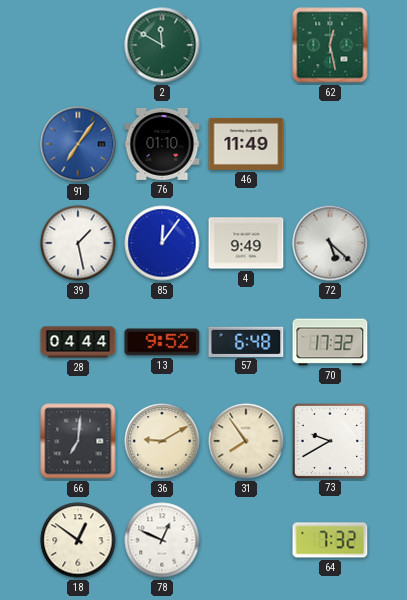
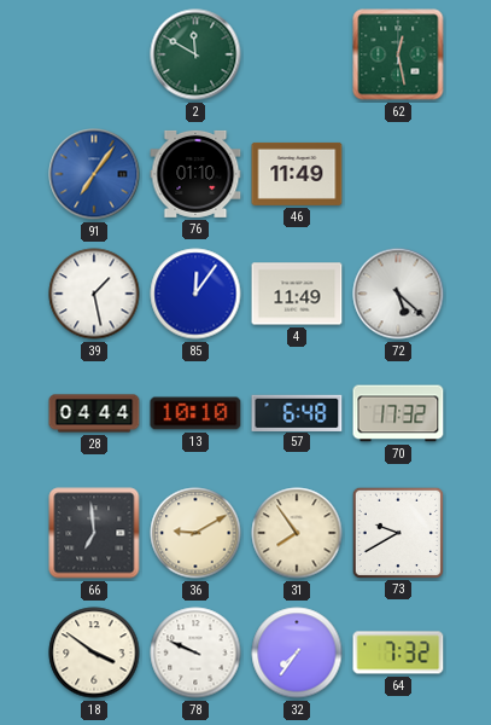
4: 9:49 -> 11:49 (297, 294)
13: 9:52 -> 10:10 (195, 413)
66: 7:01 -> 6:59 (94, 533)
18: 12:51 -> 3:51 (94, 652)
78: 12:49 -> 9:49 (195, 652)
32: none -> 7:36 (297, 652)
